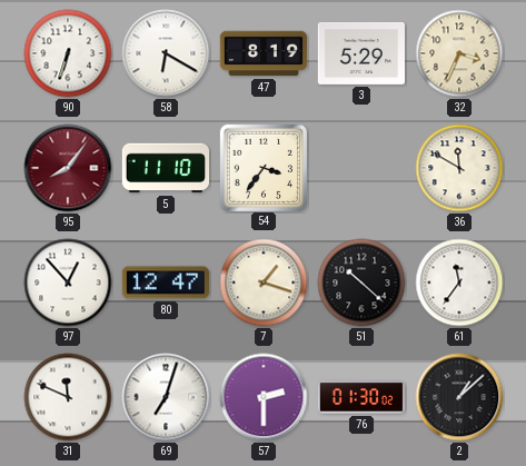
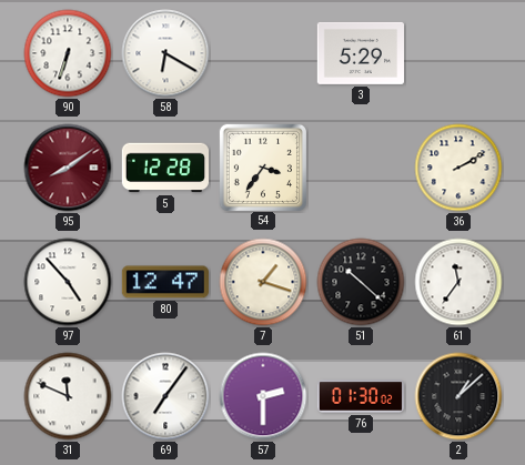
47: 8:19 -> none (264, 53)
32: 3:34 -> none (459, 53)
95: 8:06 -> 8:09 (68, 168)
5: 11:10 -> 12:28 (164, 168)
36: 11:50 -> 2:10 (458, 168)
97: 12:53 -> 4:53 (68, 282)
69: 7:03 -> 7:06 (165, 396)
